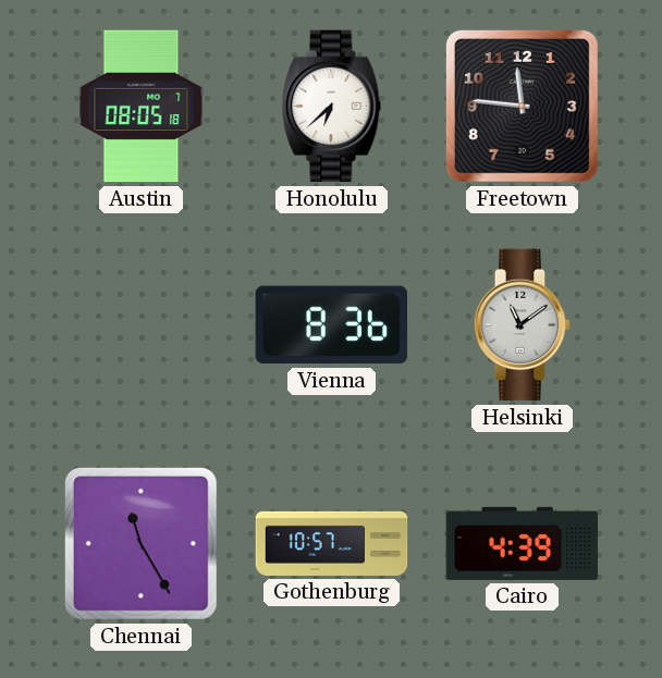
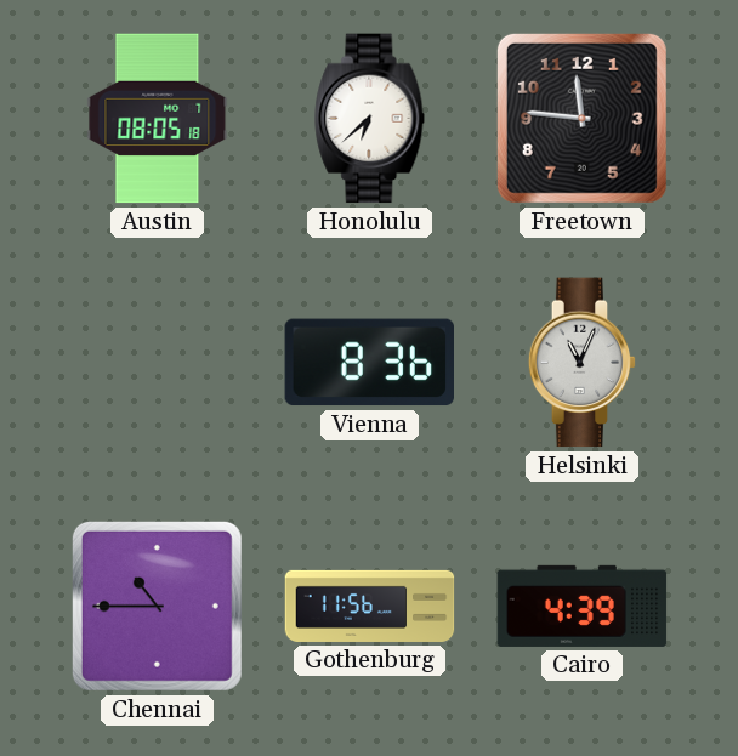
Helsinki: 11:09 -> 11:04 (583, 363)
Chennai: 11:25 -> 10:45 (157, 606)
Gothenburg: 10:57 -> 11:56 (370, 606)
